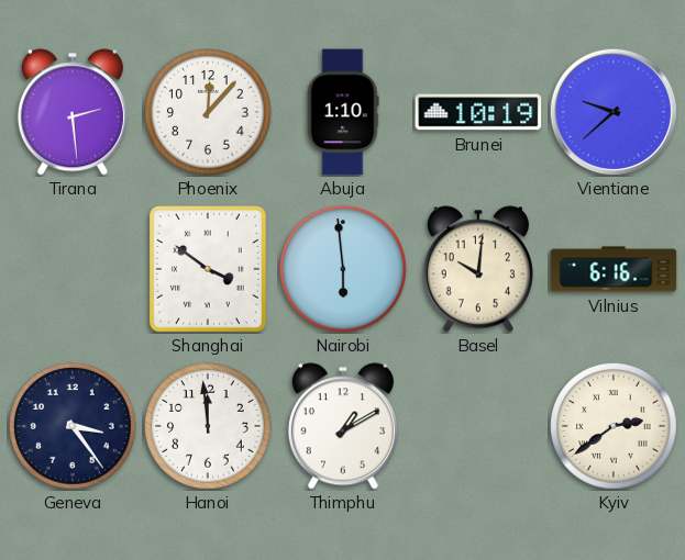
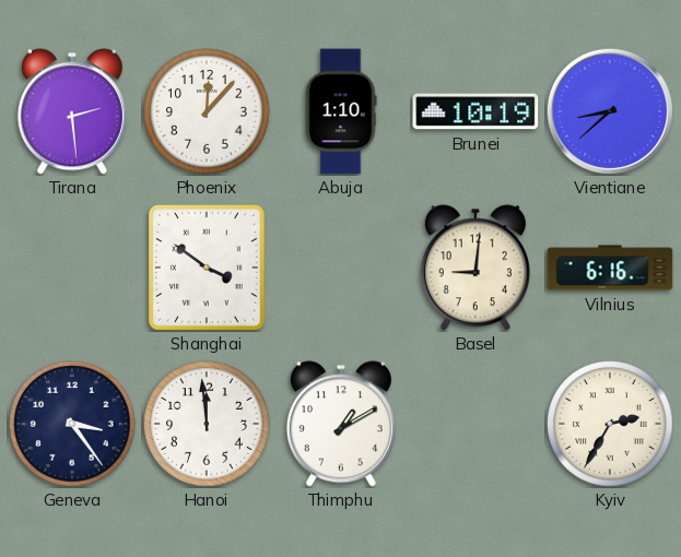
Vientiane: 9:38 -> 8:38 (610, 111)
Nairobi: 5:59 -> none (344, 270)
Basel: 10:01 -> 9:01 (475, 268)
Kyiv: 2:39 -> 2:35 (611, 425)
